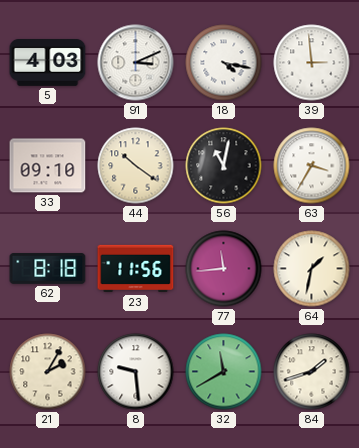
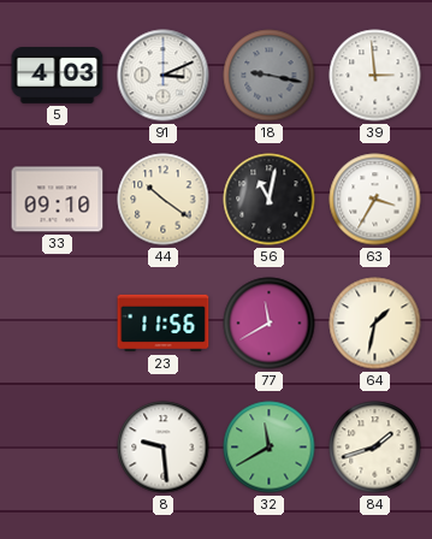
18: 4:17 -> 9:17 (270, 76)
18 dial: white -> grey (270, 76)
62: 8:18 -> none (48, 269)
77: 11:44 -> 11:40 (270, 324)
21: 2:05 -> none (48, 372)
